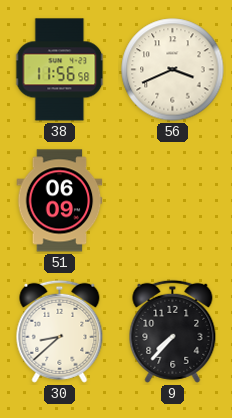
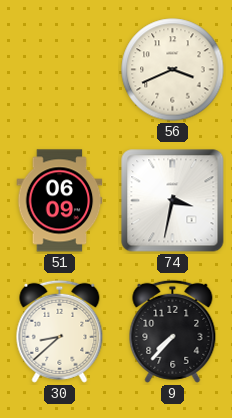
38: 11:56 -> none (60, 70)
74: none -> 3:32 (173, 201)
